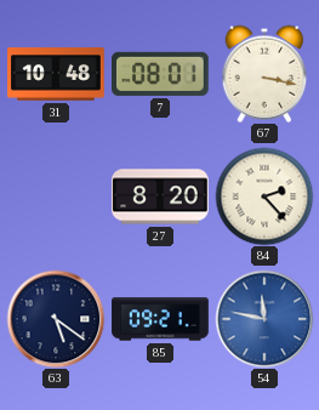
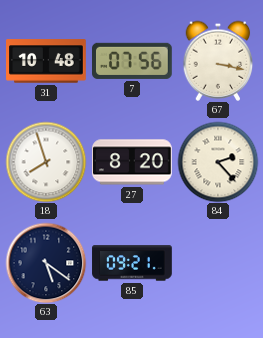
7: 08:01 -> 07:56 (133, 61)
18: none -> 7:57 (46, 162)
54: 11:47 -> none (264, 319)
